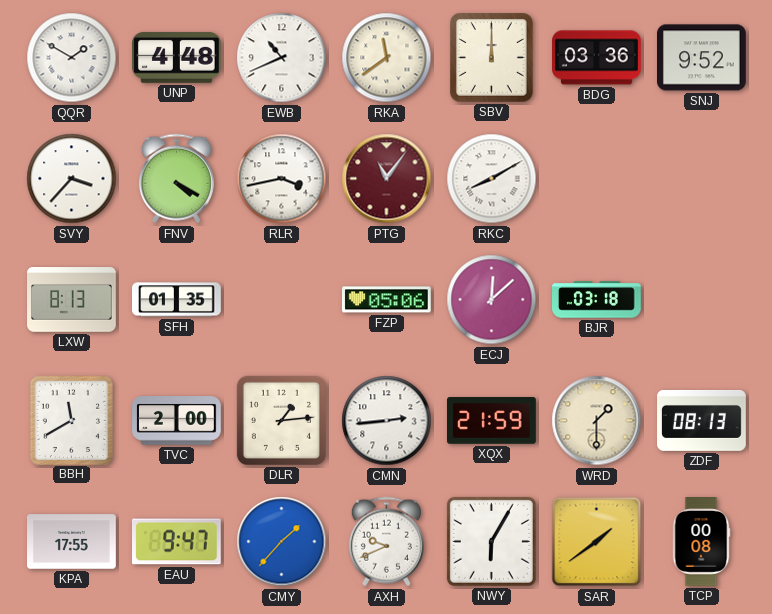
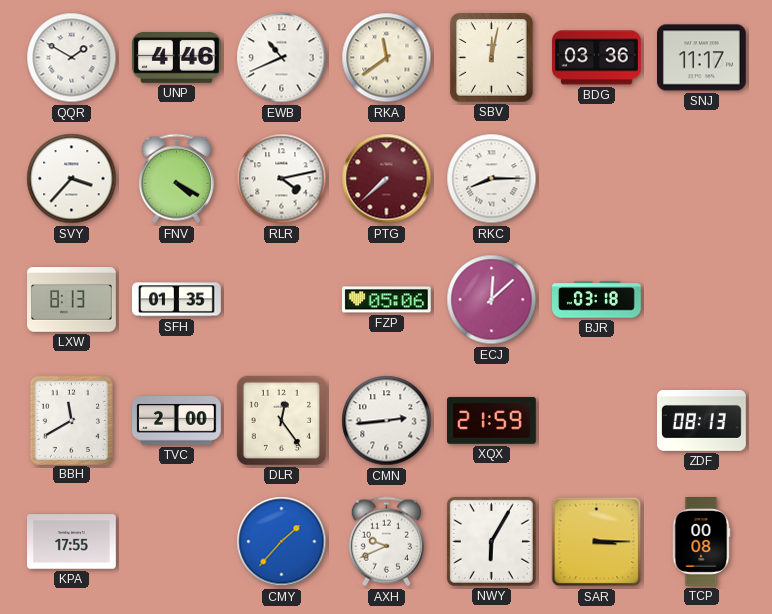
UNP: 4:48 -> 4:46 (177, 57)
SBV: 12:00 -> 12:02 (492, 58)
SNJ: 9:52 -> 11:17 (702, 58)
RLR: 3:43 -> 4:13 (282, 179)
PTG: 11:06 -> 7:38 (387, 179)
RKC: 8:10 -> 8:15 (492, 179)
DLR: 1:14 -> 12:24 (281, 420)
WRD: 1:30 -> none (597, 421)
EAU: 9:47 -> none (177, 542)
SAR: 1:39 -> 3:15 (597, 542)
